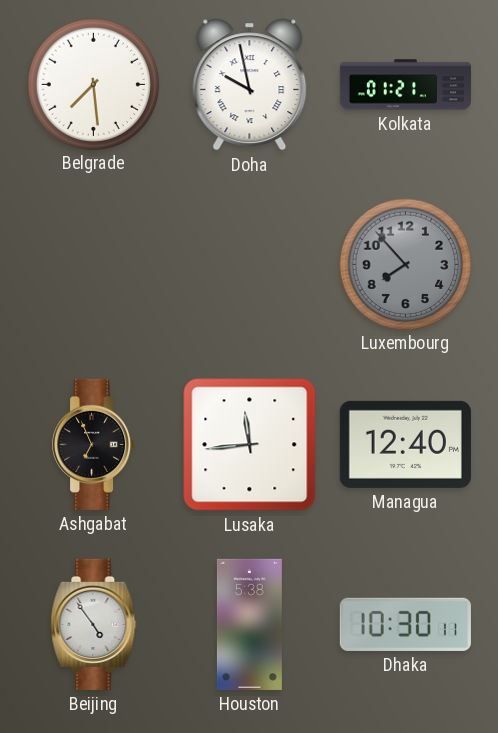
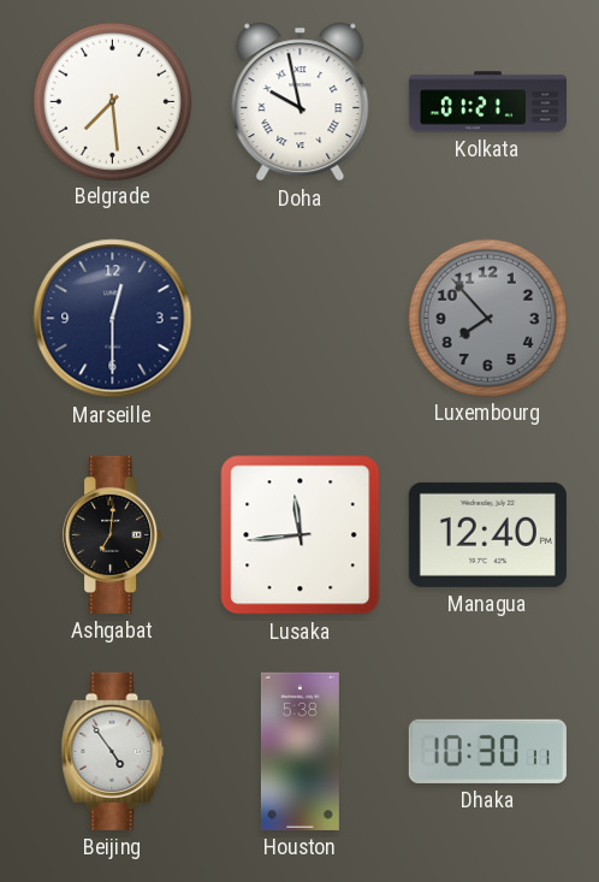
Marseille: none -> 12:30 (113, 319)
Ashgabat: 6:56 -> 7:01 (113, 534)
